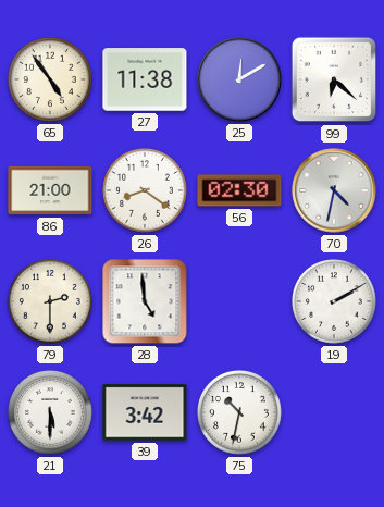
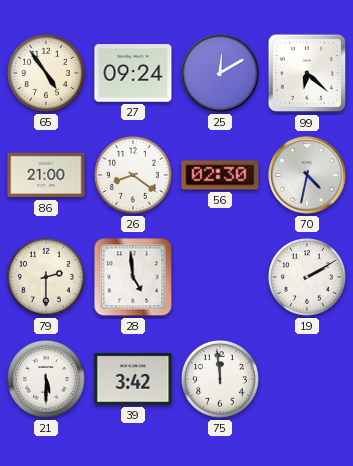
27: 11:38 -> 09:24 (133, 73)
75: 10:32 -> 11:59 (221, 380)
